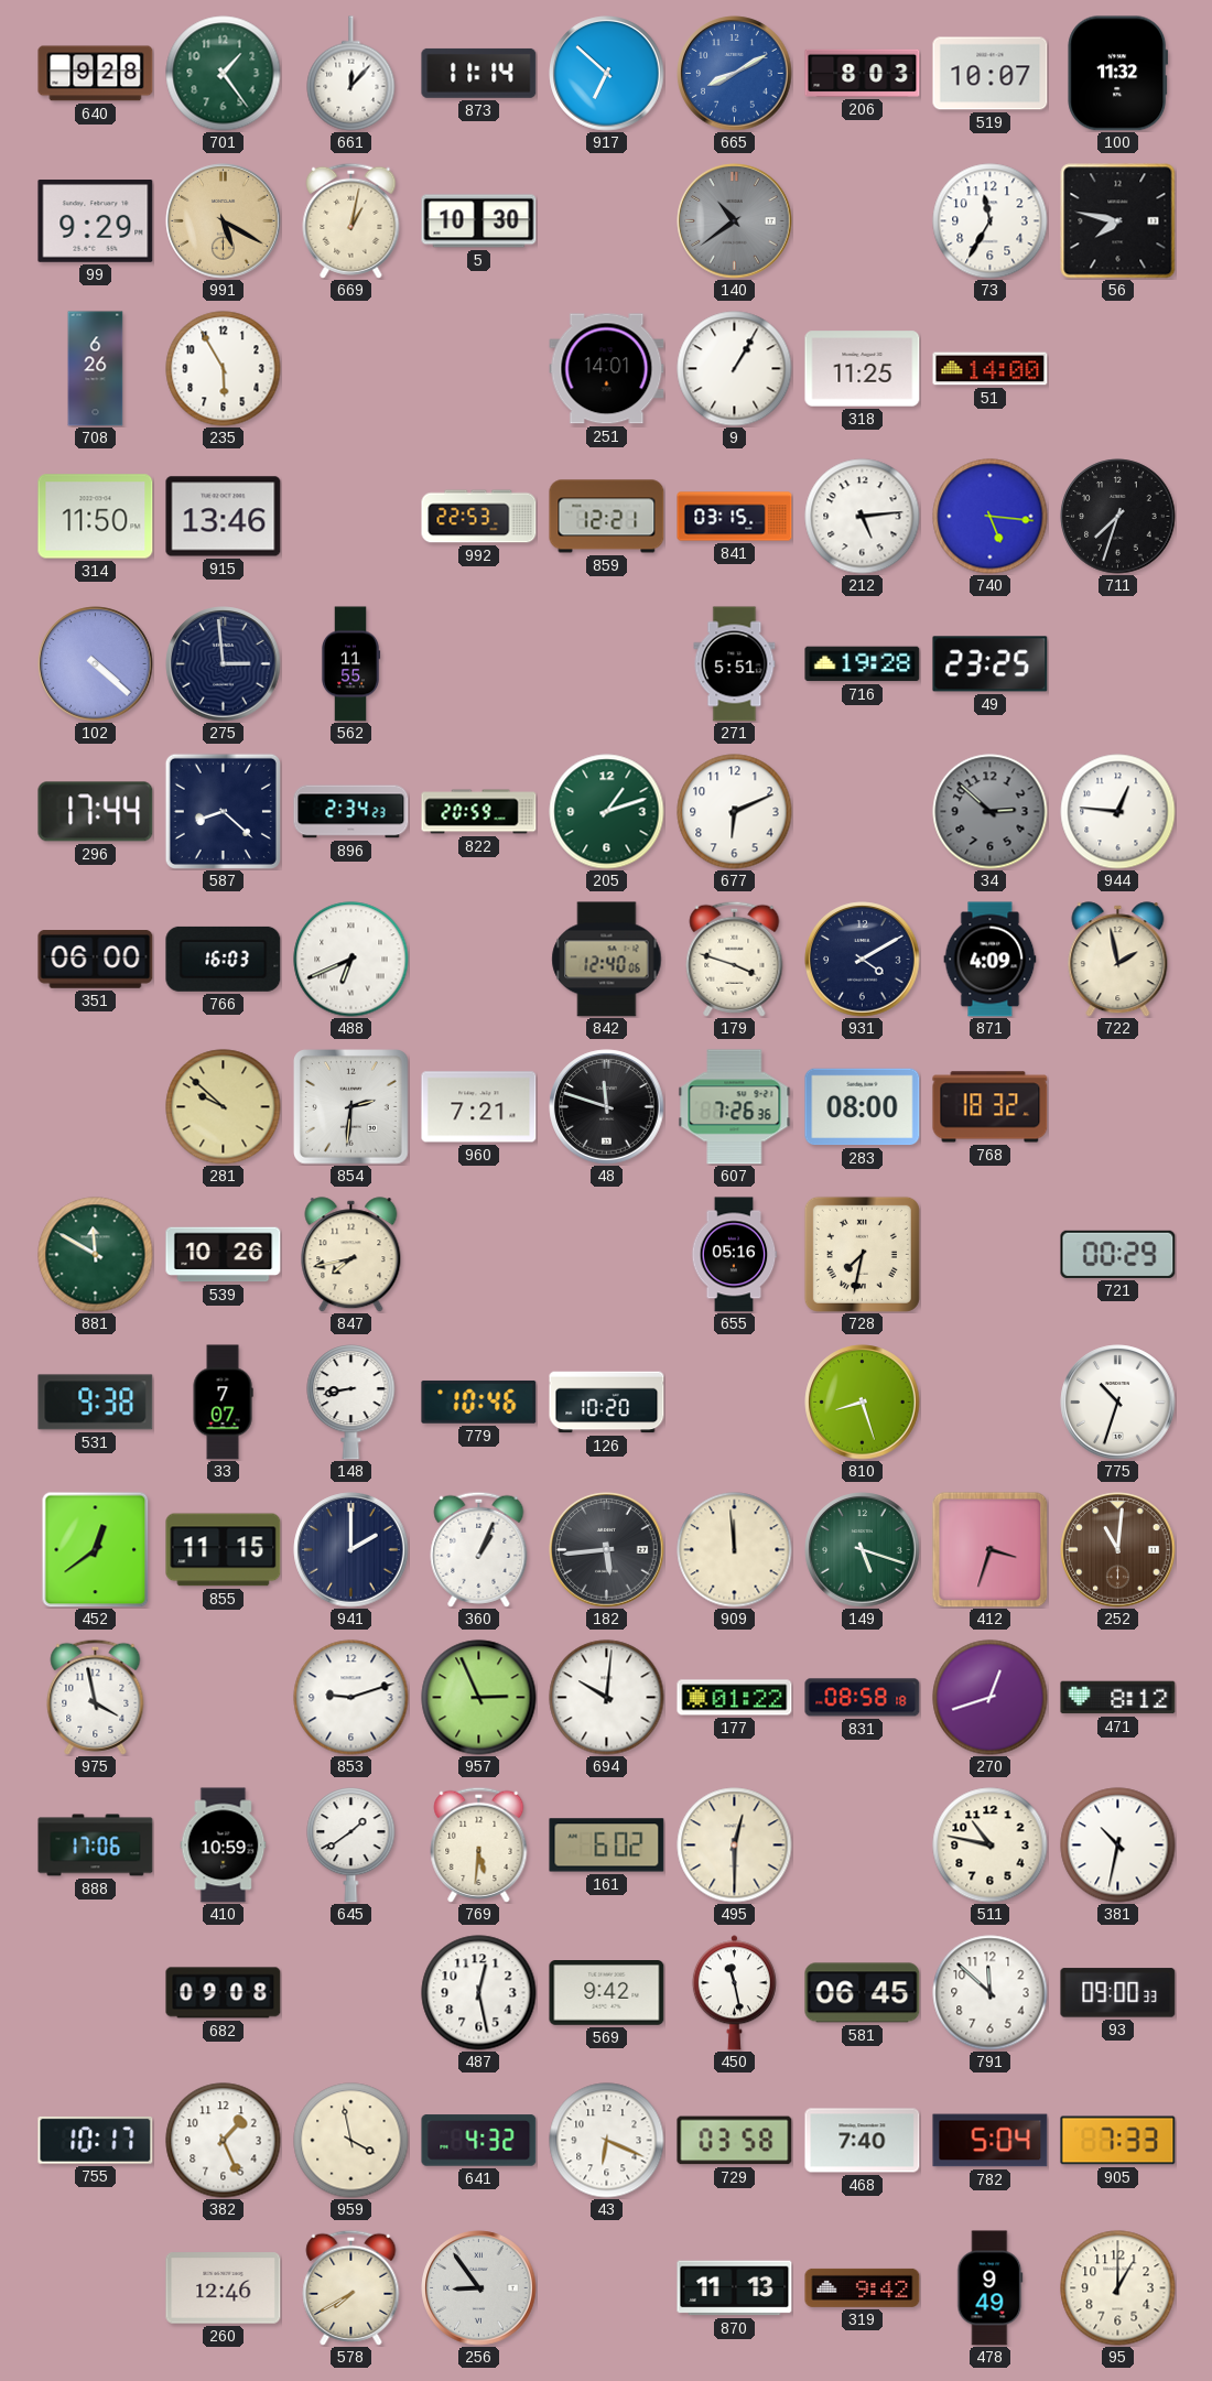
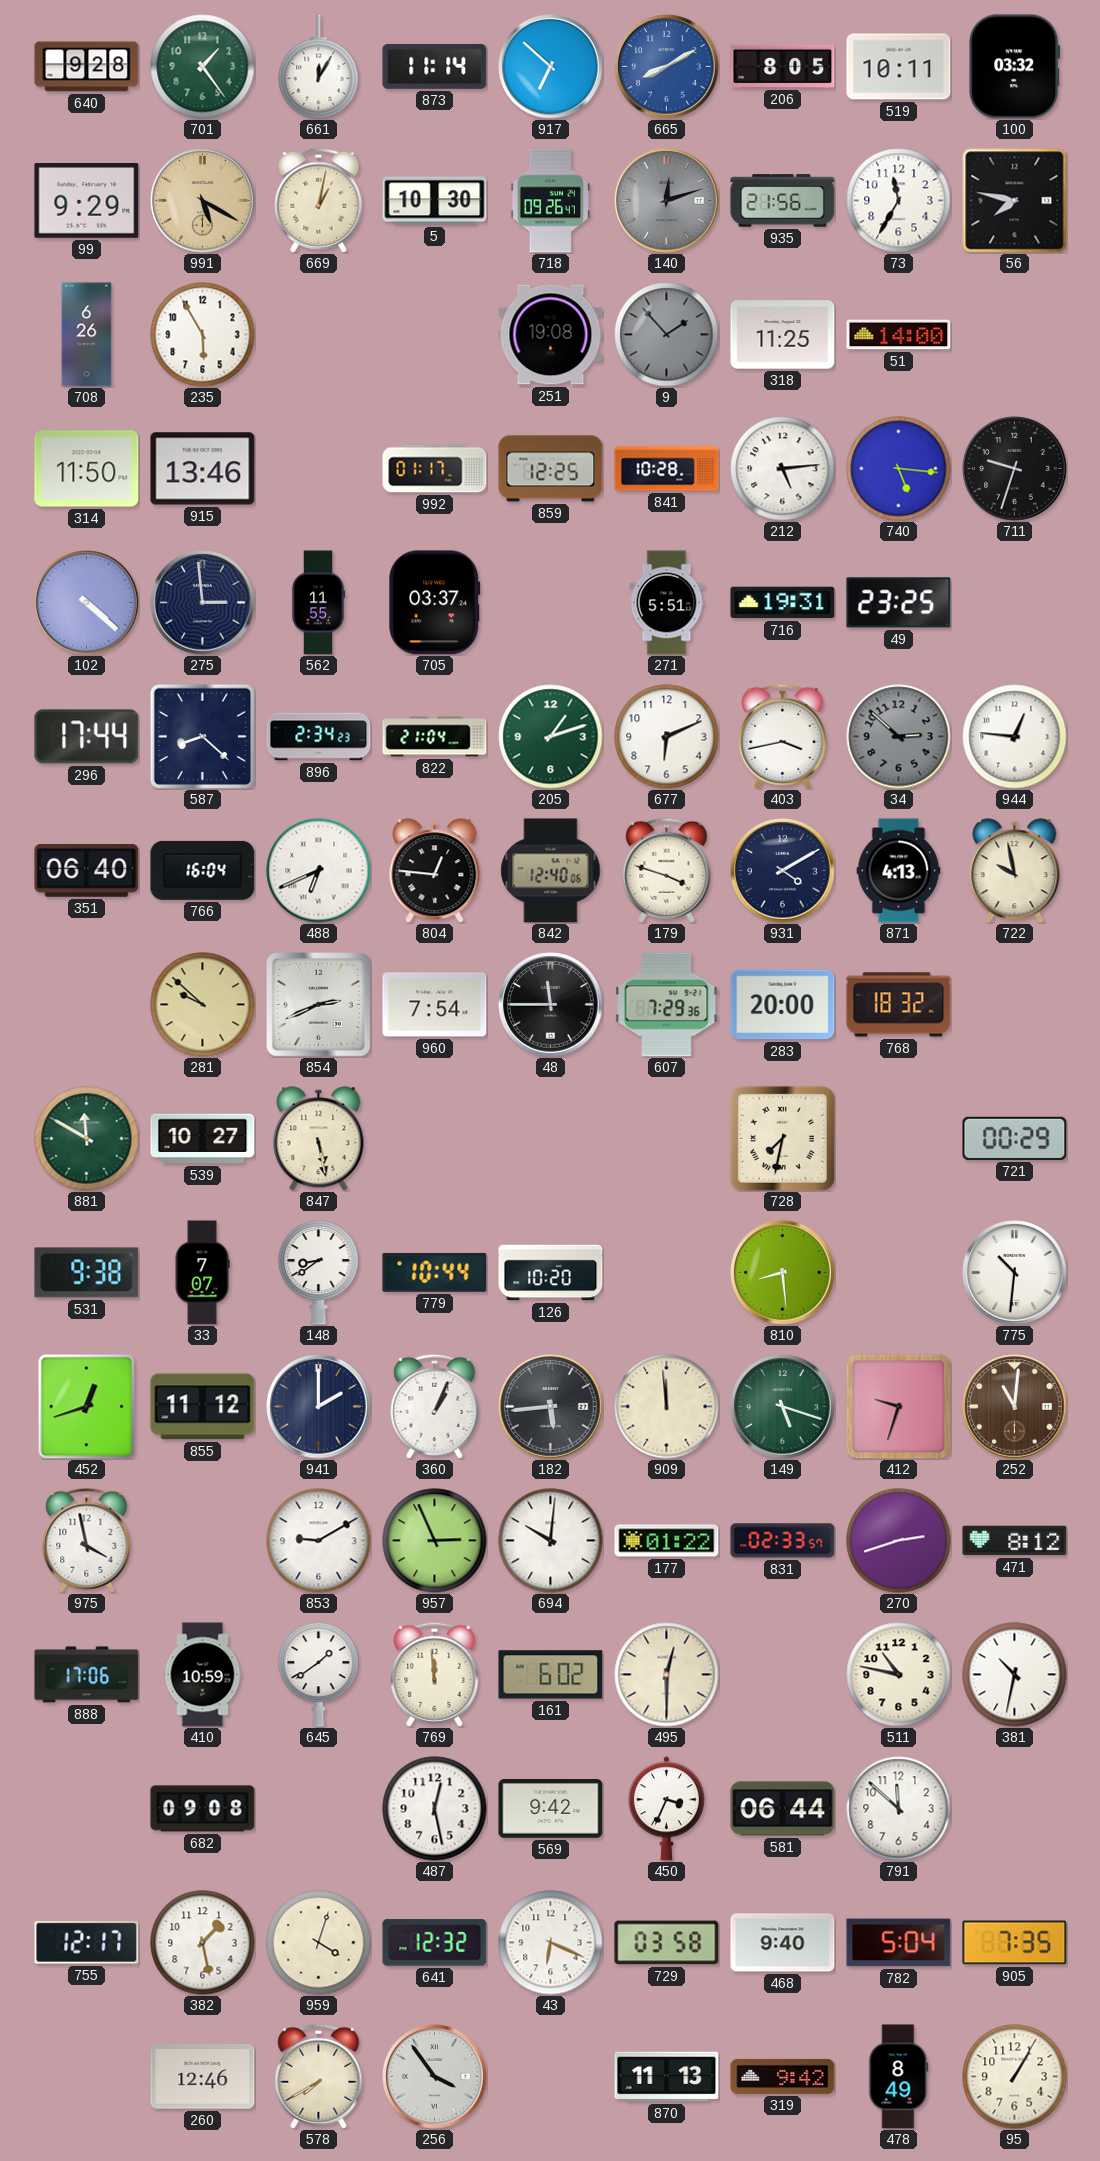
661: 12:07 -> 12:05 (319, 67)
206: 8:03 -> 8:05 (783, 66)
519: 10:07 -> 10:11 (899, 67)
100: 11:32 -> 03:32 (1015, 67)
718: none -> 09:26 (550, 201)
140: 10:39 -> 12:12 (667, 201)
935: none -> 21:56 (783, 201)
251: 14:01 -> 19:08 (551, 335)
9: 1:05 -> 1:53 (667, 335)
9 dial: white -> grey (667, 335)
992: 22:53 -> 01:17 (435, 469)
859: 12:21 -> 12:25 (551, 469)
841: 03:15 -> 10:28 (667, 469)
711: 7:33 -> 9:33 (1015, 469)
705: none -> 03:37 (435, 603)
716: 19:28 -> 19:31 (783, 603)
822: 20:59 -> 21:04 (435, 737)
403: none -> 3:43 (783, 736)
351: 06:00 -> 06:40 (87, 871)
766: 16:03 -> 16:04 (203, 870)
804: none -> 12:46 (435, 871)
871: 4:09 -> 4:13 (899, 871)
722: 1:58 -> 9:58 (1015, 871)
854: 2:31 -> 2:41 (319, 1005)
960: 7:21 -> 7:54 (435, 1005)
48: 11:48 -> 11:45 (551, 1005)
607: 7:26 -> 7:29 (667, 1005)
283: 08:00 -> 20:00 (783, 1005)
539: 10:26 -> 10:27 (203, 1139)
847: 7:43 -> 5:28 (319, 1139)
655: 05:16 -> none (734, 1255)
148: 8:43 -> 8:39 (319, 1273)
779: 10:46 -> 10:44 (435, 1272)
810: 8:27 -> 8:29 (783, 1273)
775: 10:33 -> 10:31 (1015, 1273)
452: 12:39 -> 12:42 (87, 1406)
855: 11:15 -> 11:12 (203, 1407)
412: 3:33 -> 9:33 (898, 1406)
853: 9:12 -> 9:10 (319, 1541)
831: 08:58 -> 02:33 (783, 1541)
270: 12:42 -> 2:42 (899, 1541)
769: 5:31 -> 11:59 (435, 1674)
450: 11:28 -> 3:34 (666, 1809)
581: 06:45 -> 06:44 (783, 1809)
93: 09:00 -> none (1118, 1993)
755: 10:17 -> 12:17 (87, 1942)
382: 1:26 -> 1:28 (203, 1943)
959: 3:58 -> 4:03 (319, 1943)
641: 4:32 -> 12:32 (435, 1943)
468: 7:40 -> 9:40 (783, 1943)
905: 7:33 -> 7:35 (1015, 1943)
256: 8:54 -> 3:54 (435, 2077)
478: 9:49 -> 8:49 (899, 2077)
95: 1:00 -> 1:05 (1015, 2077)
